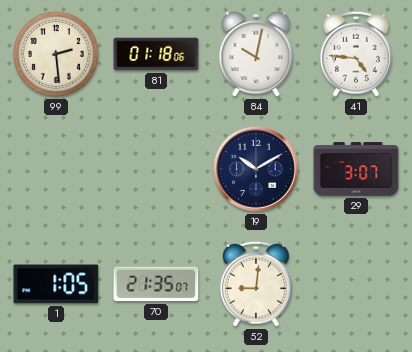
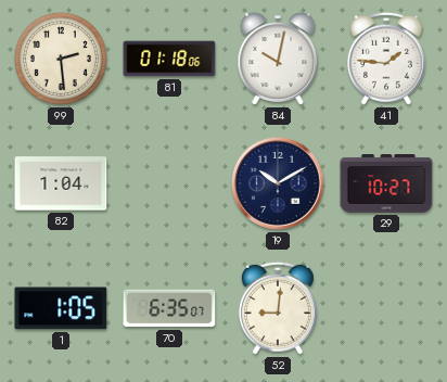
41: 4:46 -> 1:46 (386, 59)
82: none -> 1:04 (61, 183)
29: 3:07 -> 10:27 (386, 183)
70: 21:35 -> 6:35 (169, 308)
